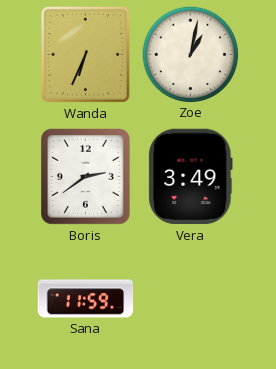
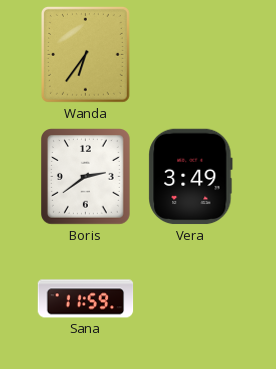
Wanda: 6:34 -> 6:36 (85, 54)
Zoe: 1:02 -> none (190, 54)
